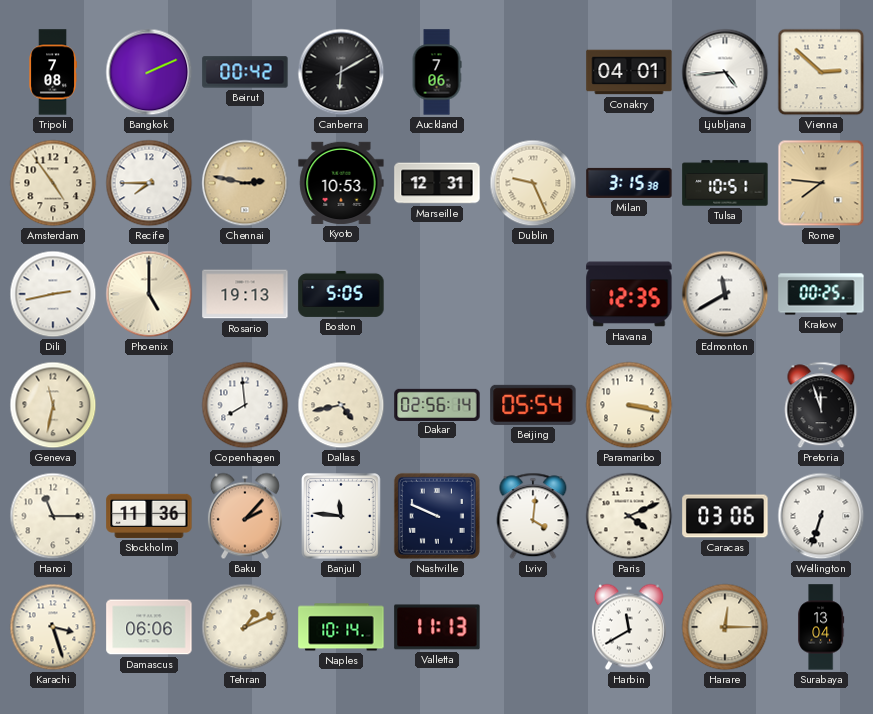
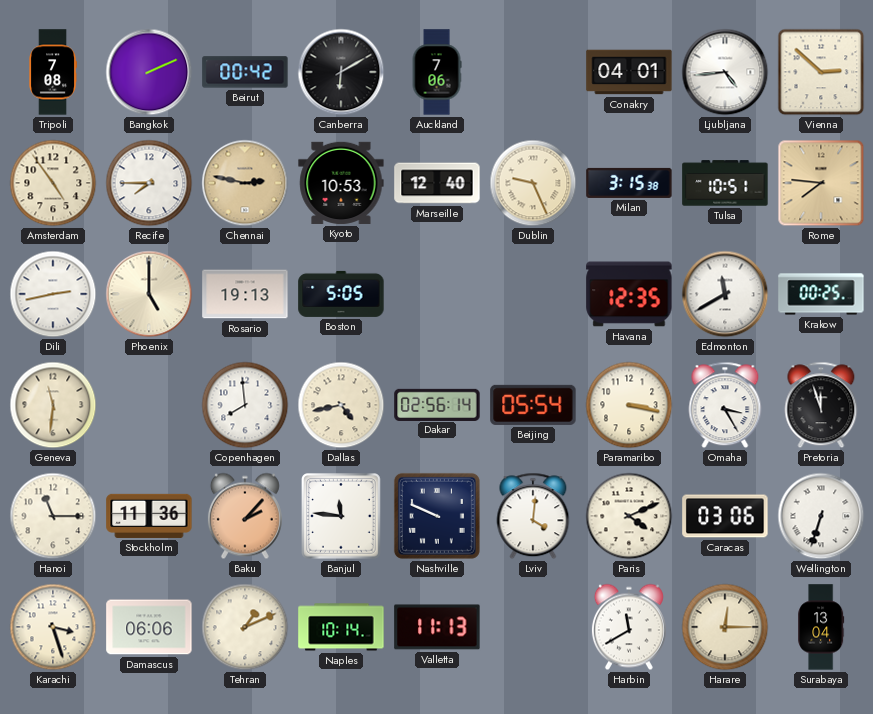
Marseille: 12:31 -> 12:40 (437, 183)
Geneva: 11:32 -> 11:31 (53, 405)
Omaha: none -> 3:25 (725, 405)
